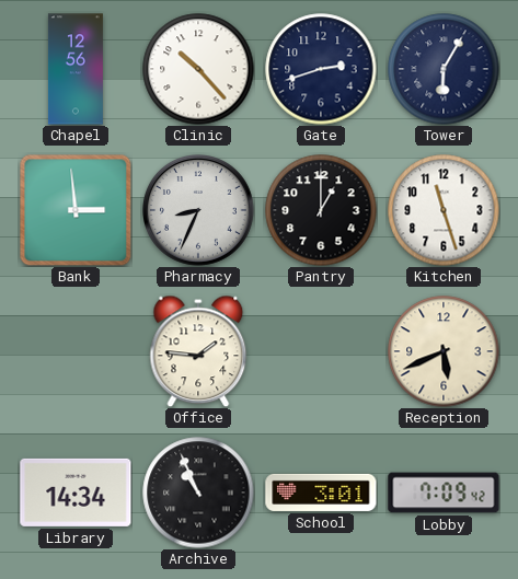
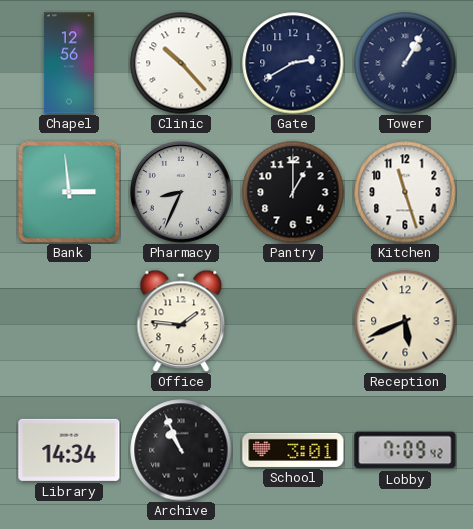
Gate: 2:42 -> 2:40 (293, 63)
Tower: 6:05 -> 1:05 (405, 63)
